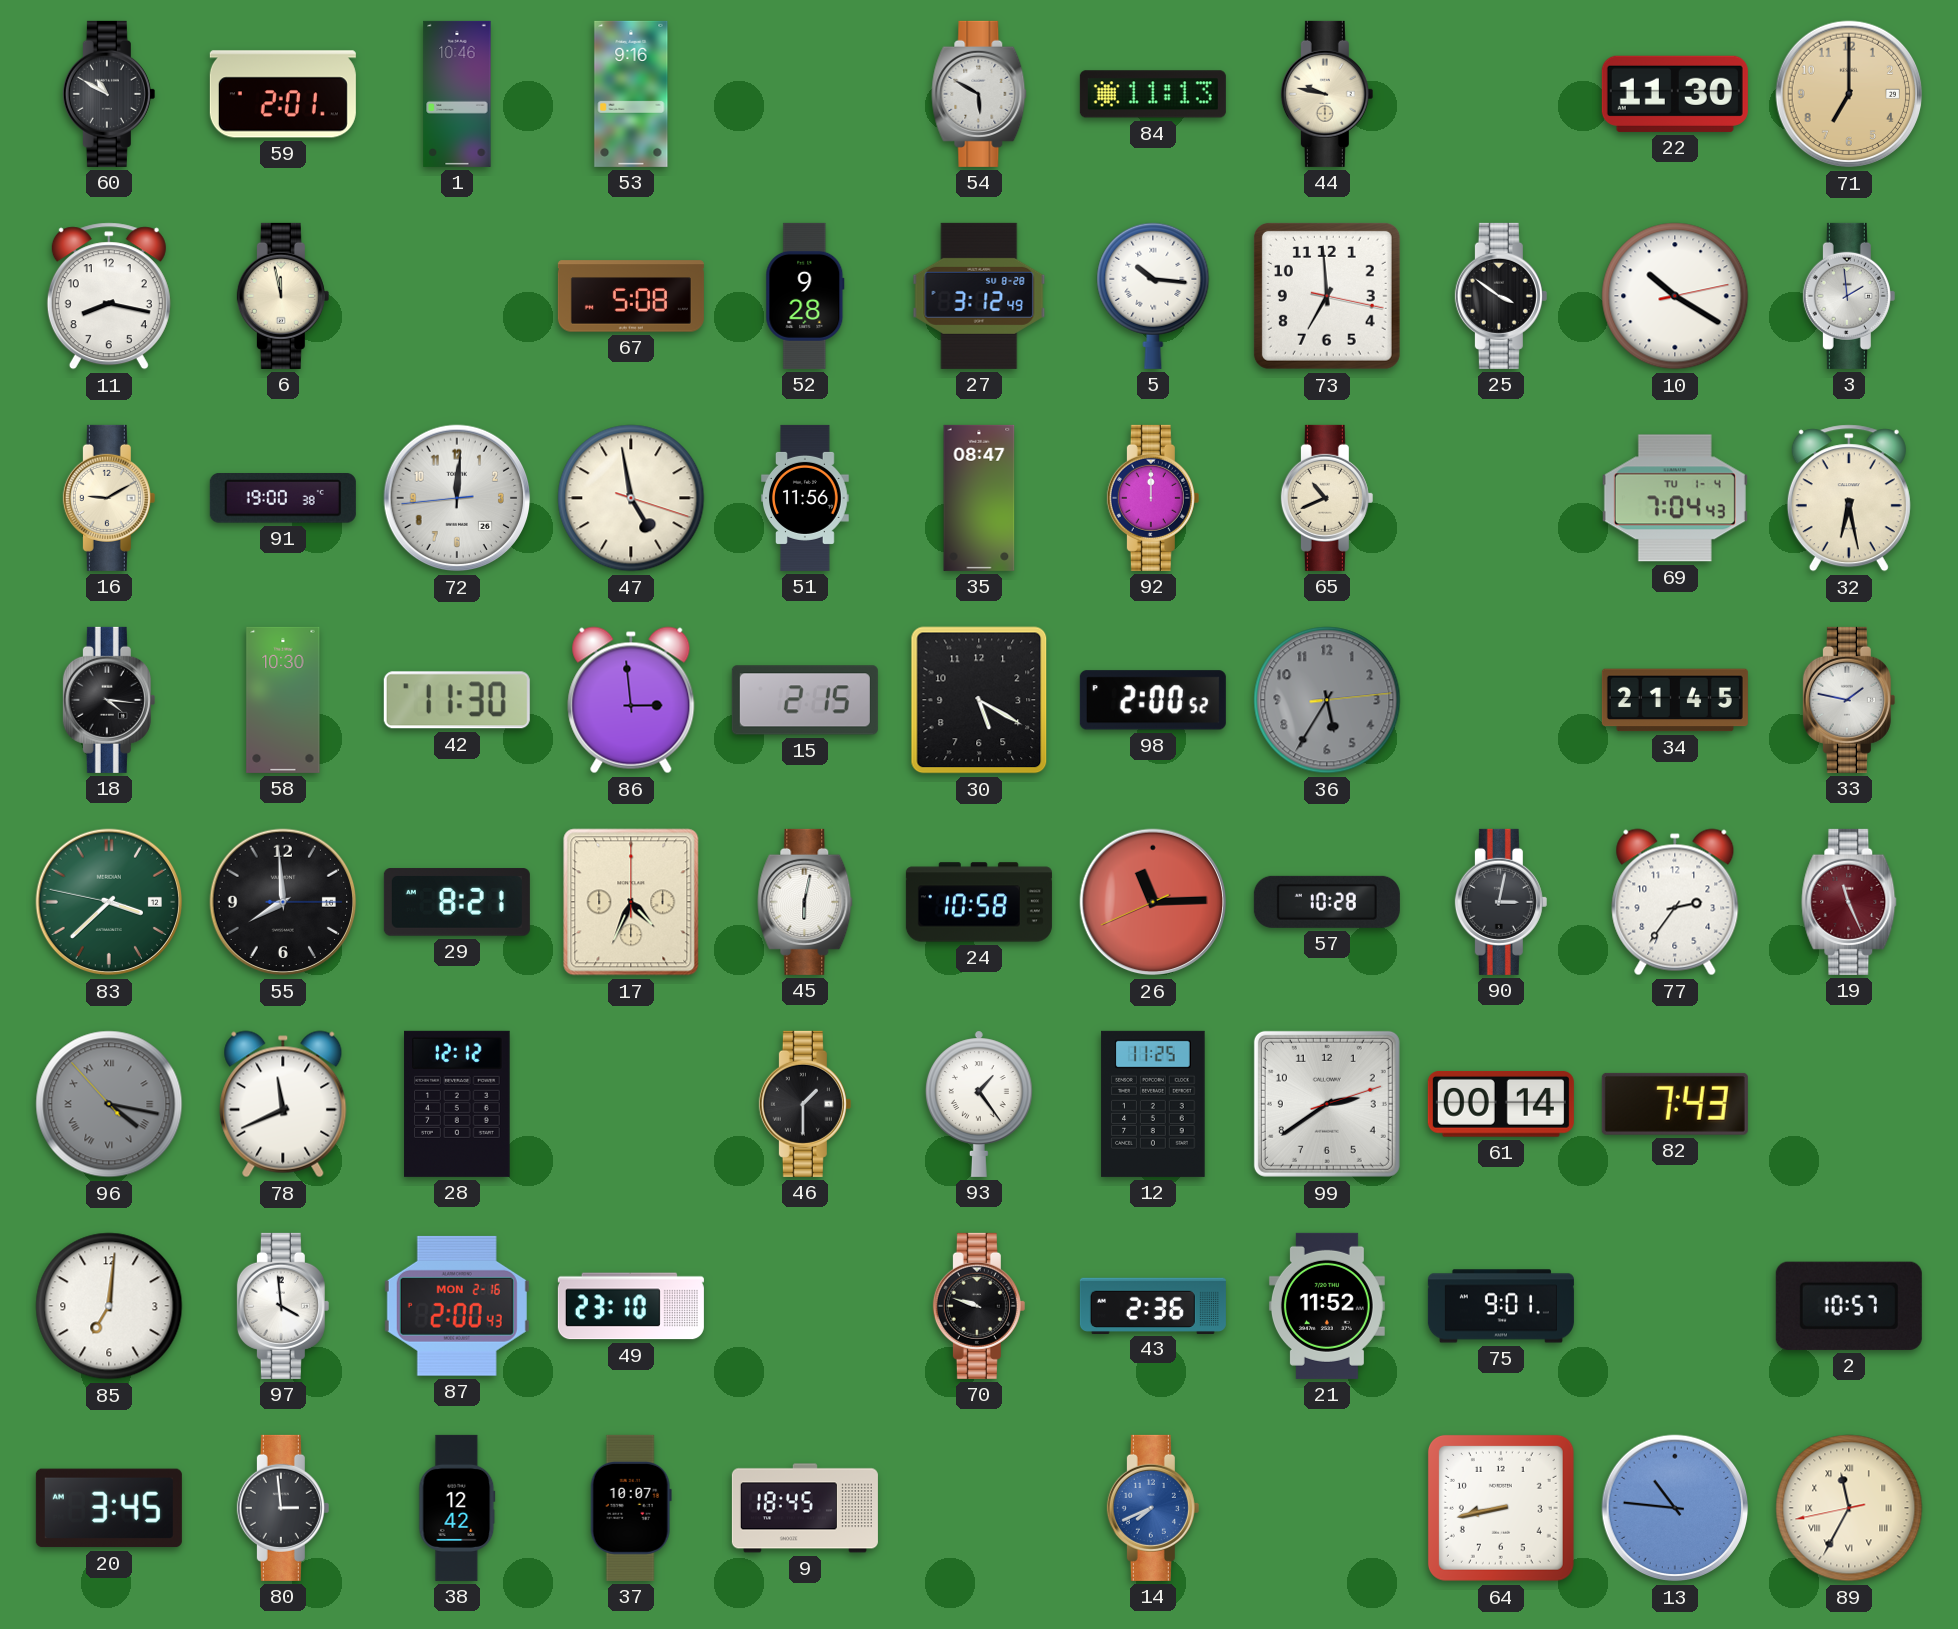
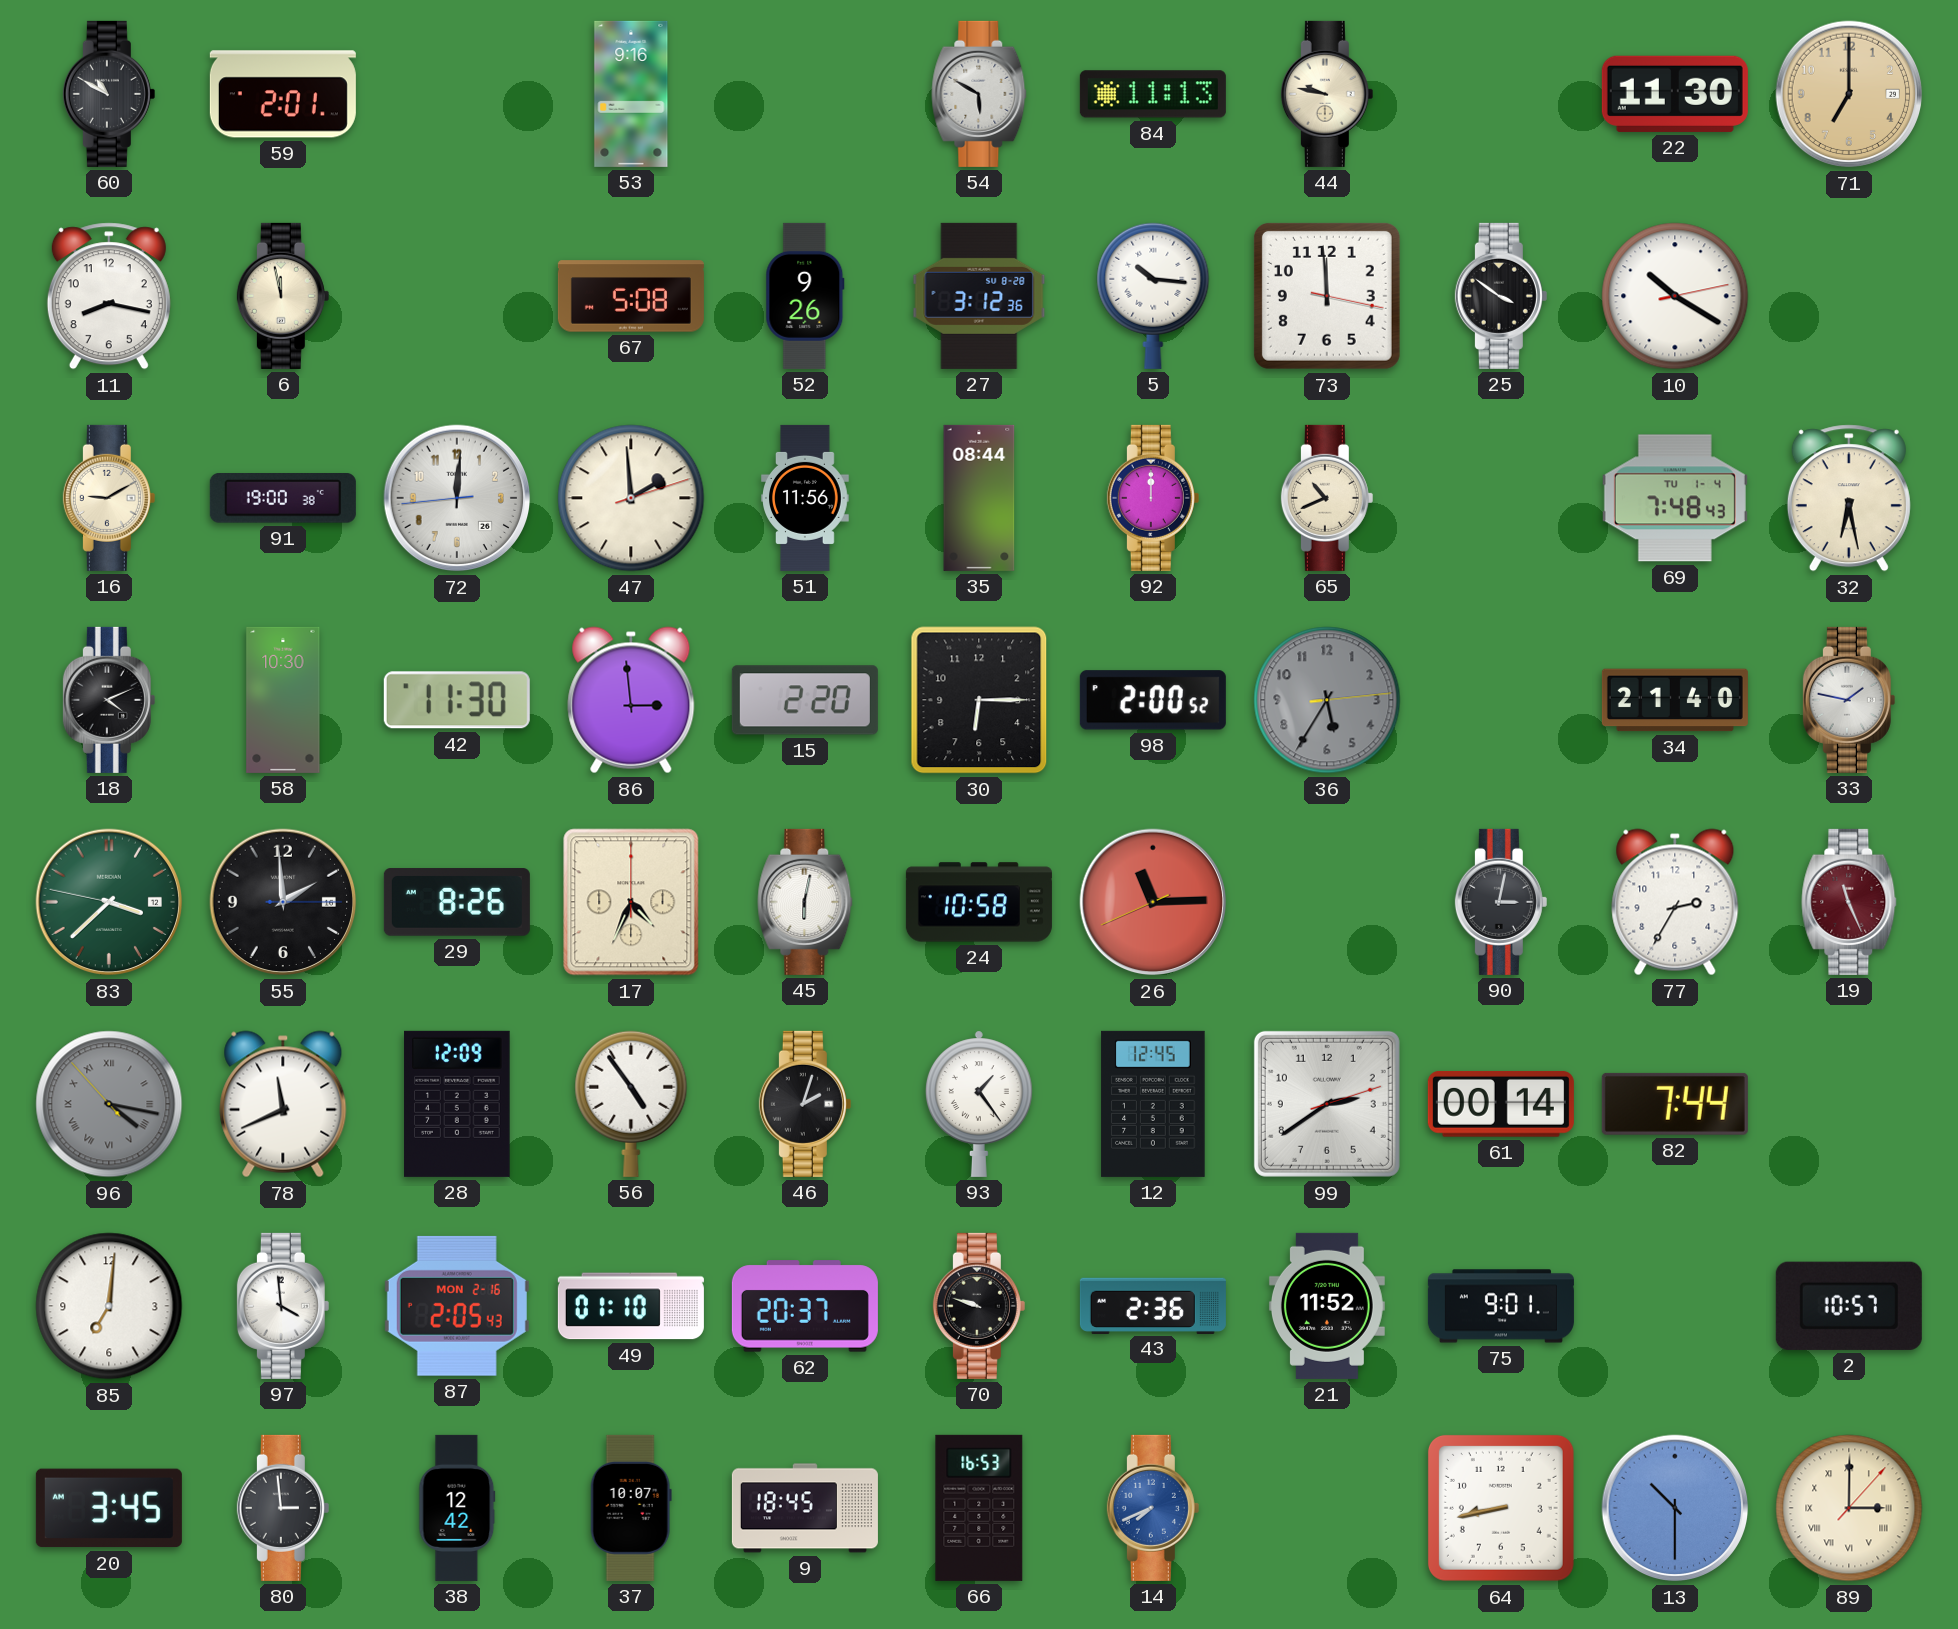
1: 10:46 -> none (457, 94)
52: 9:28 -> 9:26 (805, 296)
27: 3:12:49 -> 3:12:36 (979, 296)
73: 6:59 -> 11:59 (1327, 296)
3: 1:59 -> none (1849, 296)
47: 4:58 -> 1:59 (631, 498)
35: 08:47 -> 08:44 (979, 498)
69: 7:04 -> 7:48 (1675, 498)
18: 4:16 -> 4:11 (109, 700)
15: 2:15 -> 2:20 (805, 700)
30: 5:20 -> 6:15 (979, 700)
34: 21:45 -> 21:40 (1675, 700)
55: 7:59 -> 1:59 (283, 902)
29: 8:21 -> 8:26 (457, 902)
57: 10:28 -> none (1327, 902)
77: 2:36 -> 2:35 (1675, 902)
28: 12:12 -> 12:09 (457, 1104)
56: none -> 4:54 (631, 1104)
46: 1:30 -> 2:03 (805, 1104)
12: 11:25 -> 12:45 (1153, 1104)
82: 7:43 -> 7:44 (1675, 1104)
87: 2:00 -> 2:05 (457, 1306)
49: 23:10 -> 01:10 (631, 1306)
62: none -> 20:37 (805, 1306)
66: none -> 16:53 (979, 1508)
13: 10:46 -> 10:30 (1675, 1508)
89: 11:34 -> 3:00 (1849, 1508)
